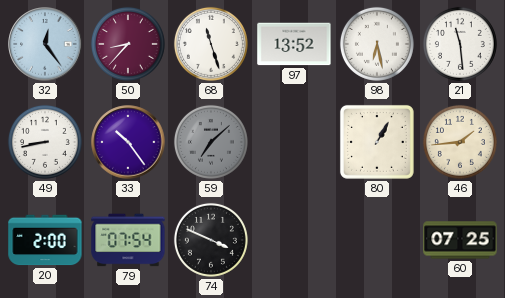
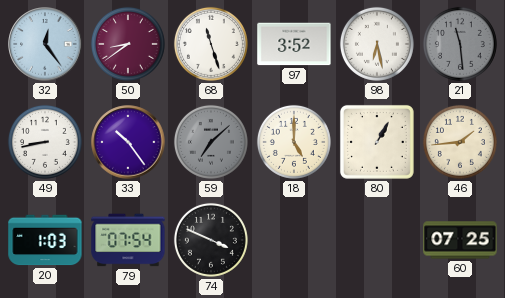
50: 8:37 -> 8:39 (128, 44)
97: 13:52 -> 3:52 (294, 44)
21 dial: white -> grey (460, 44)
18: none -> 5:00 (294, 142)
20: 2:00 -> 1:03 (45, 240)
